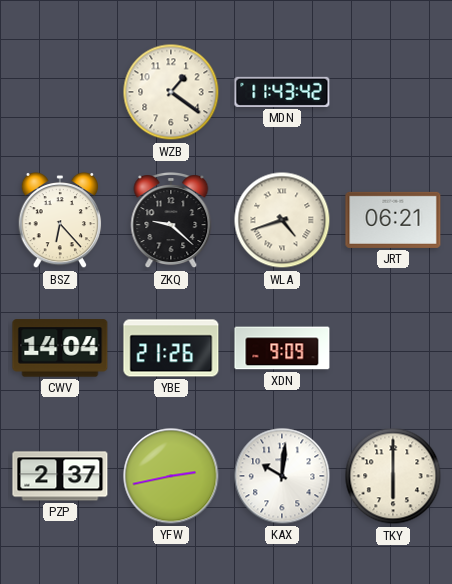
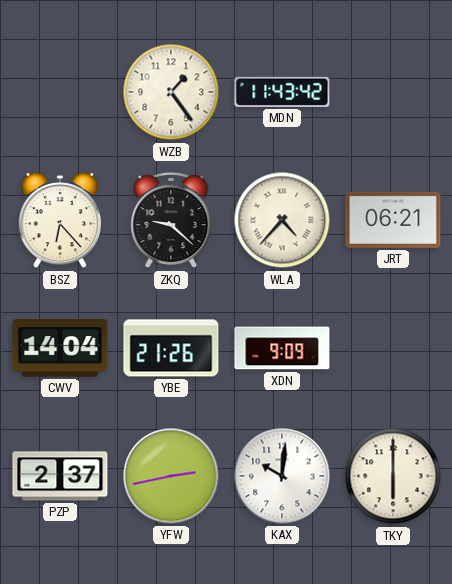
WZB: 1:21 -> 1:24 (171, 92)
WLA: 4:42 -> 4:37 (282, 220)
